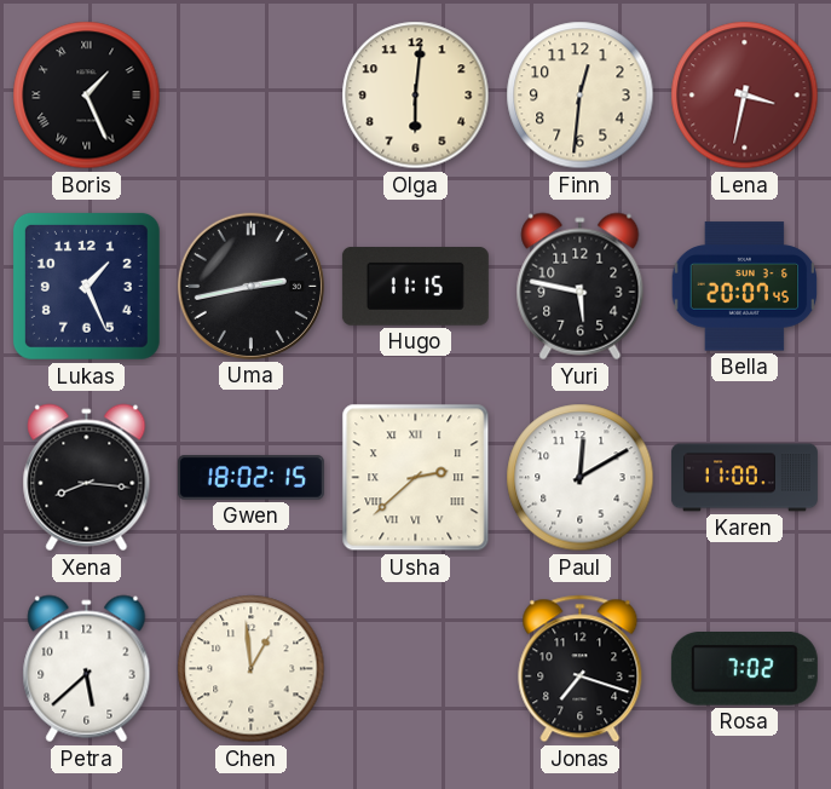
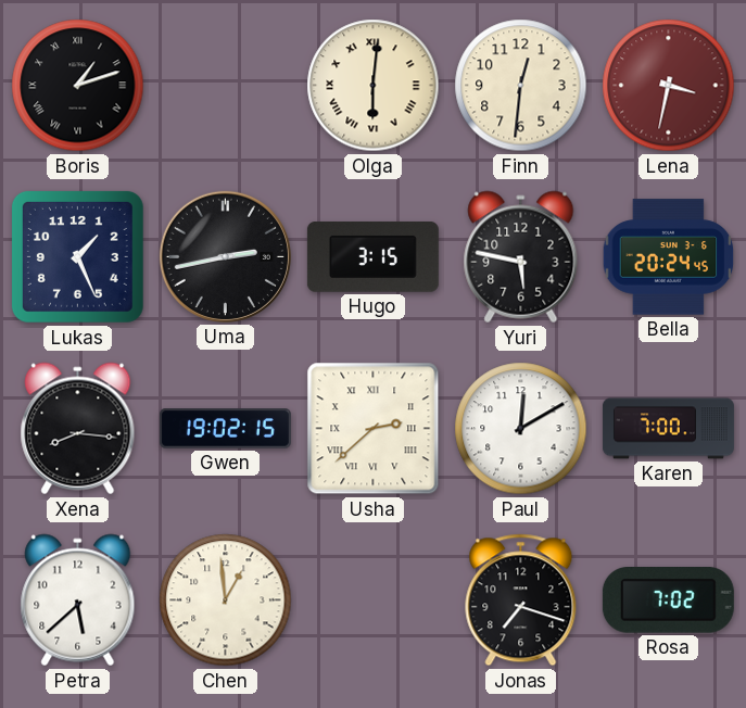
Boris: 1:26 -> 1:12 (78, 86)
Olga numerals: Arabic -> Roman (374, 86)
Hugo: 11:15 -> 3:15 (372, 257)
Bella: 20:07 -> 20:24 (669, 257)
Gwen: 18:02 -> 19:02 (225, 429)
Karen: 11:00 -> 7:00 (668, 429)
